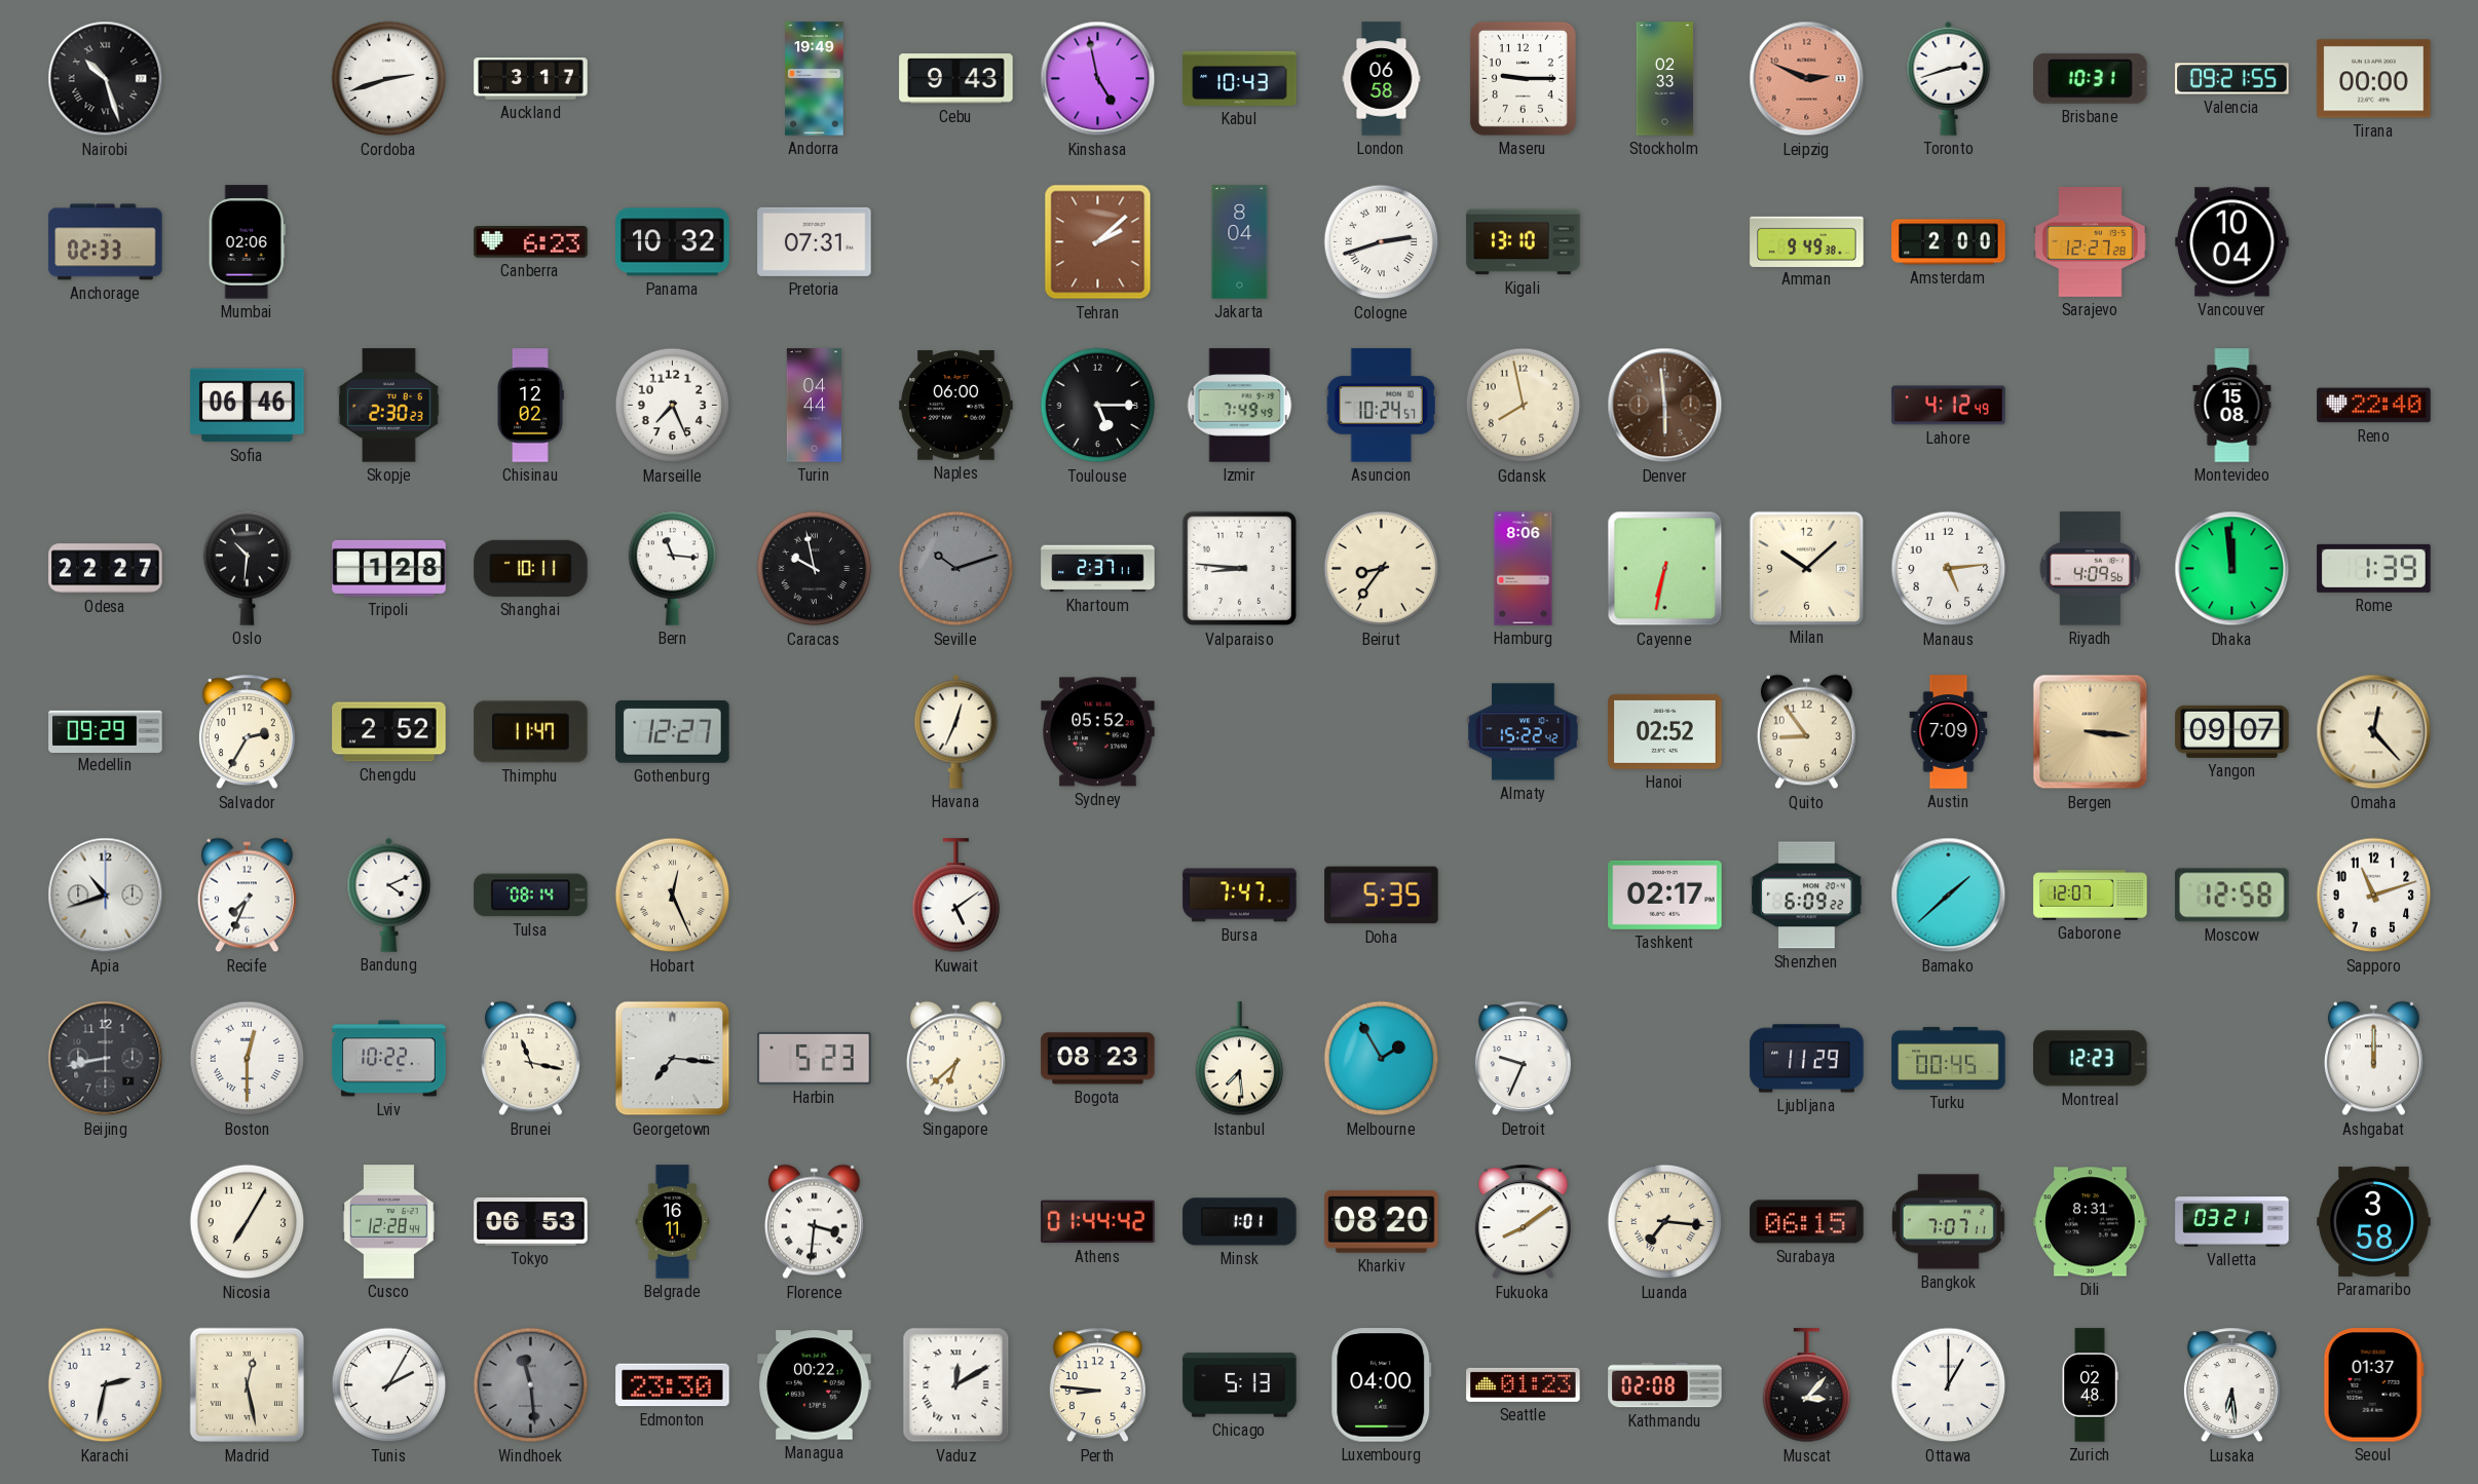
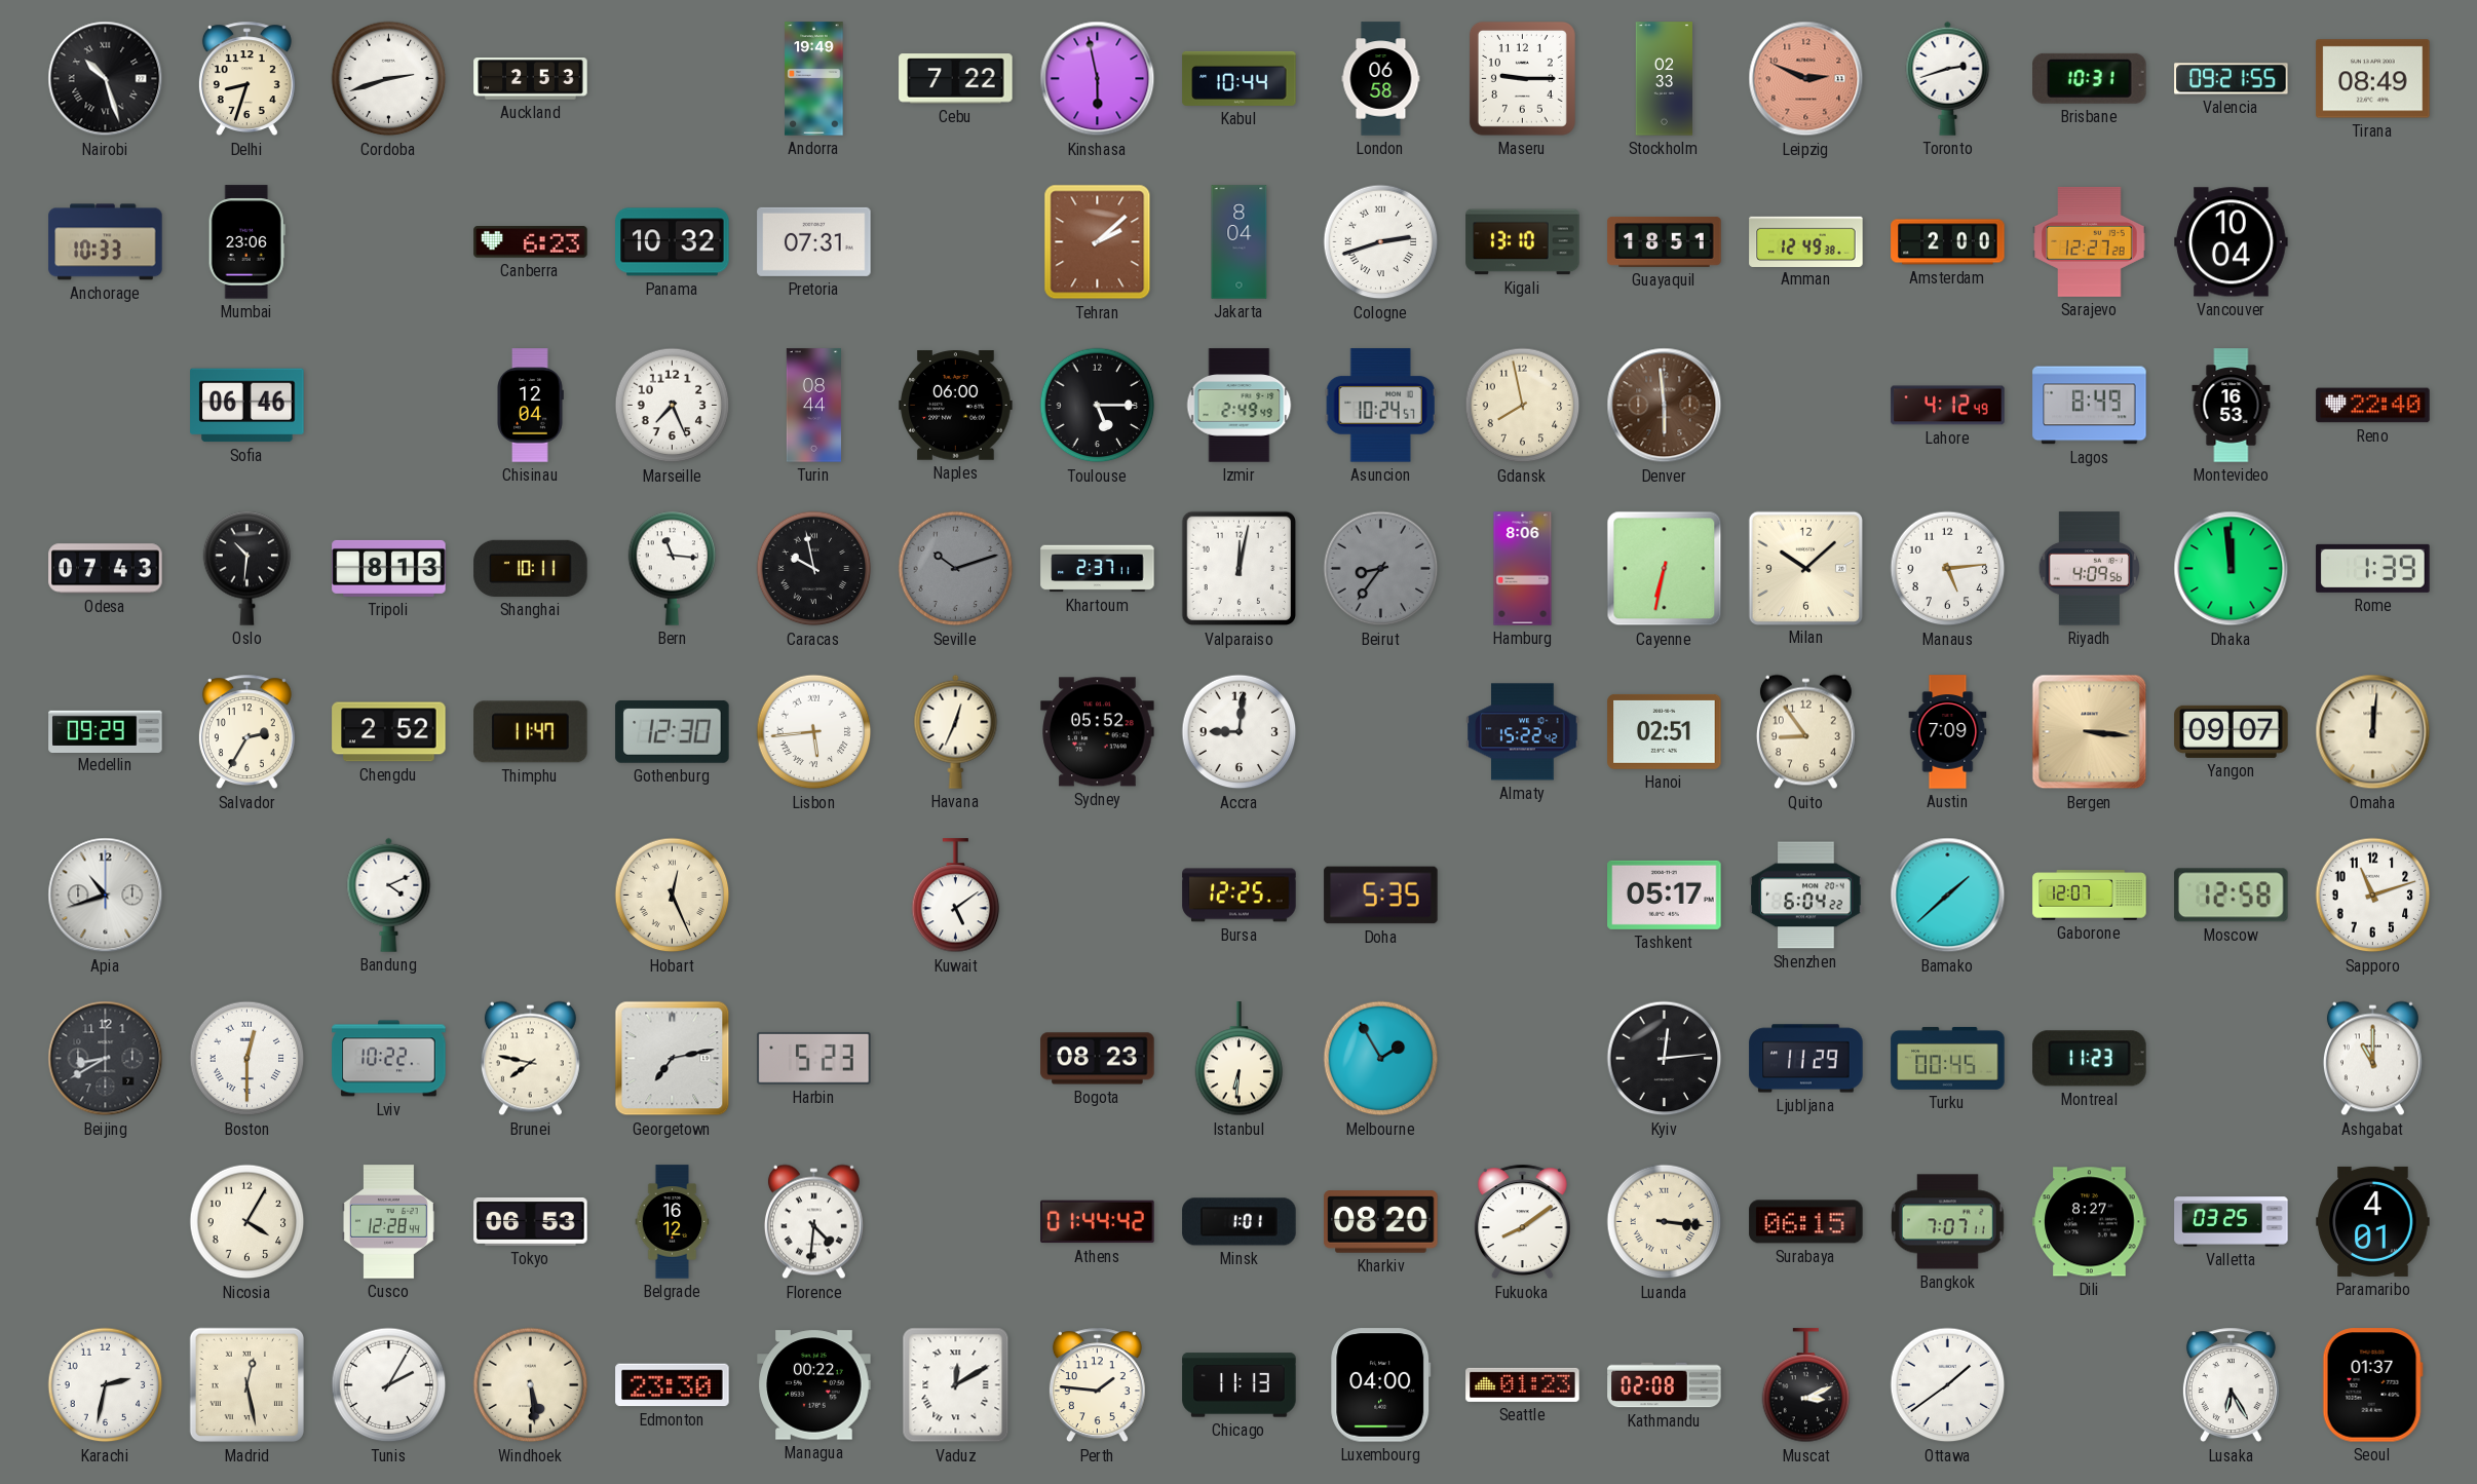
Delhi: none -> 8:33 (246, 79)
Auckland: 3:17 -> 2:53 (531, 79)
Cebu: 9:43 -> 7:22 (956, 79)
Kinshasa: 4:58 -> 5:58 (1098, 79)
Kabul: 10:43 -> 10:44 (1240, 78)
Tirana: 00:00 -> 08:49 (2373, 79)
Anchorage: 02:33 -> 10:33 (106, 242)
Mumbai: 02:06 -> 23:06 (246, 242)
Guayaquil: none -> 18:51 (1665, 241)
Amman: 9:49 -> 12:49 (1806, 241)
Skopje: 2:30 -> none (389, 406)
Chisinau: 12:02 -> 12:04 (530, 406)
Turin: 04:44 -> 08:44 (813, 406)
Izmir: 7:49 -> 2:49 (1240, 406)
Lagos: none -> 8:49 (2090, 406)
Montevideo: 15:08 -> 16:53 (2232, 406)
Odesa: 22:27 -> 07:43 (106, 569)
Tripoli: 1:28 -> 8:13 (389, 568)
Valparaiso: 8:46 -> 12:02 (1240, 569)
Beirut dial: cream -> grey (1381, 569)
Gothenburg: 12:27 -> 12:30 (673, 731)
Lisbon: none -> 5:44 (814, 732)
Accra: none -> 9:01 (1240, 732)
Hanoi: 02:52 -> 02:51 (1665, 731)
Omaha: 12:23 -> 12:01 (2373, 732)
Recife: 7:34 -> none (247, 896)
Tulsa: 08:14 -> none (531, 896)
Bursa: 7:47 -> 12:25 (1240, 896)
Tashkent: 02:17 -> 05:17 (1665, 895)
Shenzhen: 6:09 -> 6:04 (1806, 896)
Beijing: 8:43 -> 8:40 (106, 1059)
Brunei: 11:17 -> 7:47 (530, 1059)
Georgetown: 7:16 -> 7:13 (673, 1059)
Singapore: 6:38 -> none (955, 1059)
Istanbul: 7:29 -> 6:31 (1240, 1059)
Detroit: 9:34 -> none (1523, 1059)
Kyiv: none -> 12:14 (1665, 1059)
Montreal: 12:23 -> 11:23 (2090, 1059)
Ashgabat: 12:00 -> 11:00 (2372, 1059)
Nicosia: 7:05 -> 4:05 (247, 1222)
Belgrade: 16:11 -> 16:12 (673, 1222)
Florence: 3:31 -> 4:31 (813, 1222)
Luanda: 7:16 -> 3:16 (1665, 1222)
Dili: 8:31 -> 8:27 (2090, 1222)
Valletta: 03:21 -> 03:25 (2232, 1222)
Paramaribo: 3:58 -> 4:01 (2373, 1221)
Windhoek: 11:29 -> 5:29 (531, 1385)
Windhoek dial: grey -> cream (531, 1385)
Perth: 8:46 -> 1:46 (1097, 1385)
Chicago: 5:13 -> 11:13 (1240, 1385)
Muscat: 3:07 -> 3:11 (1806, 1385)
Ottawa: 1:00 -> 1:39 (1948, 1385)
Zurich: 02:48 -> none (2090, 1385)
Lusaka: 6:29 -> 6:25 (2231, 1385)
